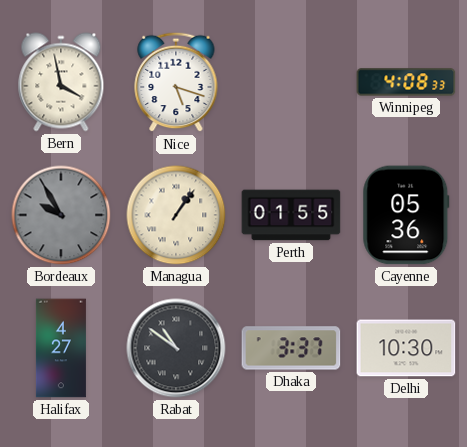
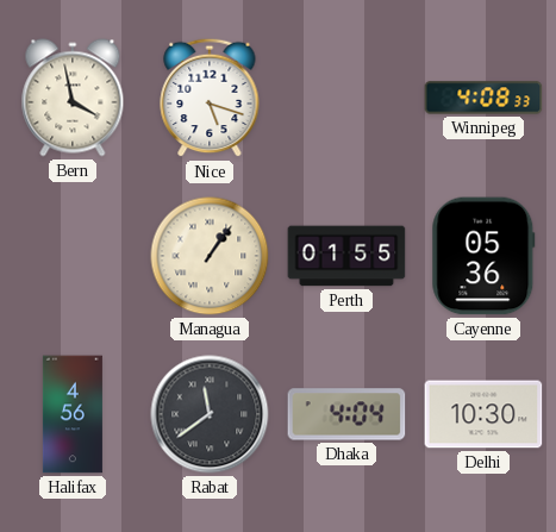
Bordeaux: 9:55 -> none (61, 215)
Halifax: 4:27 -> 4:56 (73, 414)
Rabat: 10:51 -> 11:39 (210, 414)
Dhaka: 3:37 -> 4:04 (346, 414)
